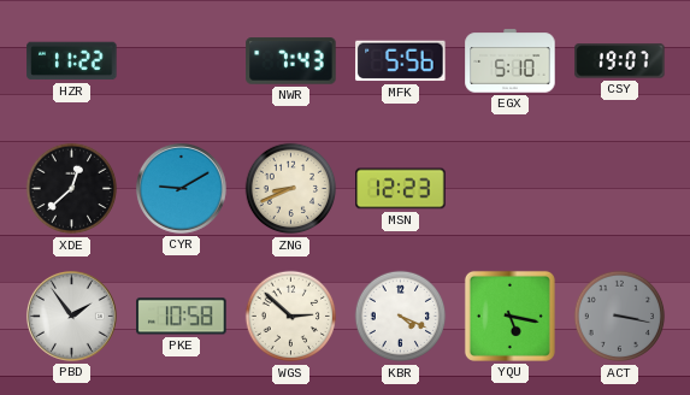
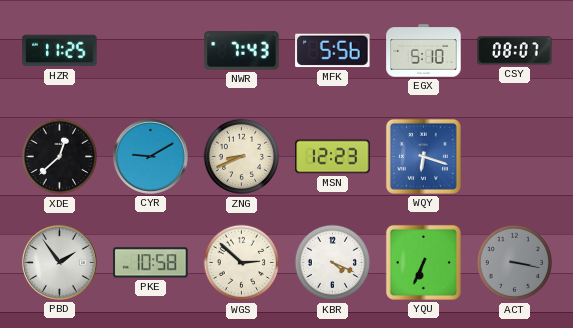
HZR: 11:22 -> 11:25 (60, 51)
CSY: 19:07 -> 08:07 (515, 51)
WQY: none -> 6:18 (423, 156)
YQU: 5:17 -> 6:34 (423, 262)
